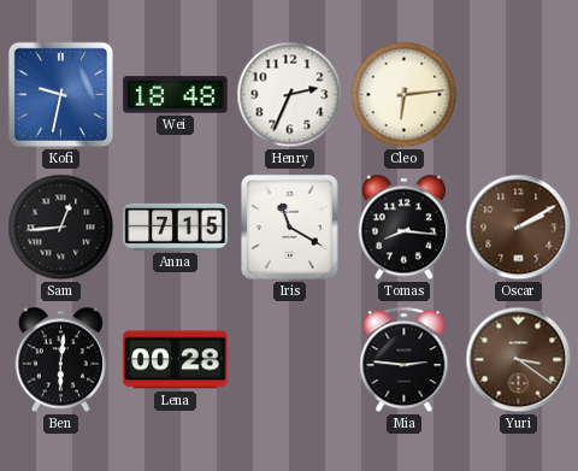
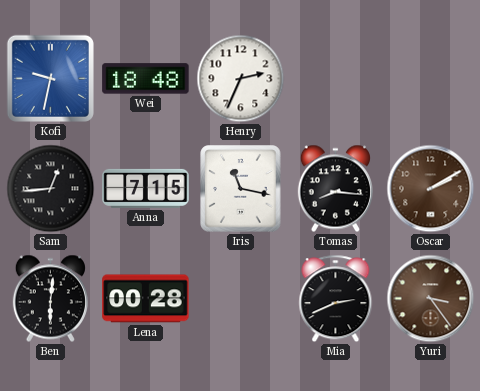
Cleo: 6:14 -> none (405, 95)
Iris: 11:20 -> 11:17 (241, 189)
Mia: 2:46 -> 2:41 (336, 299)
Yuri: 3:21 -> 3:24 (431, 299)
